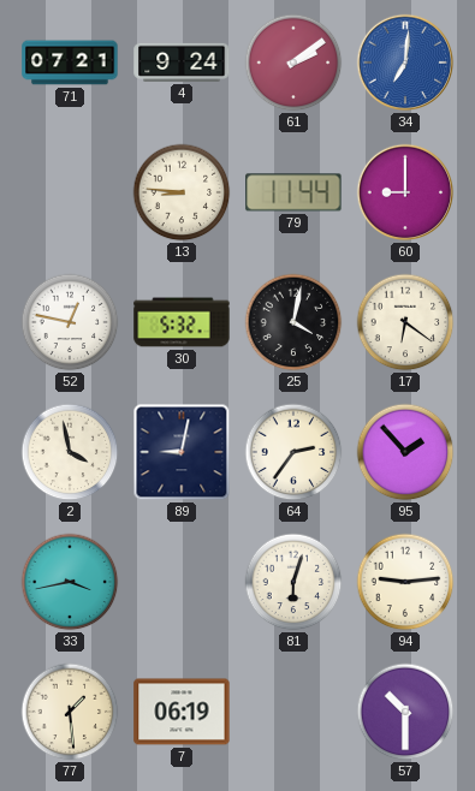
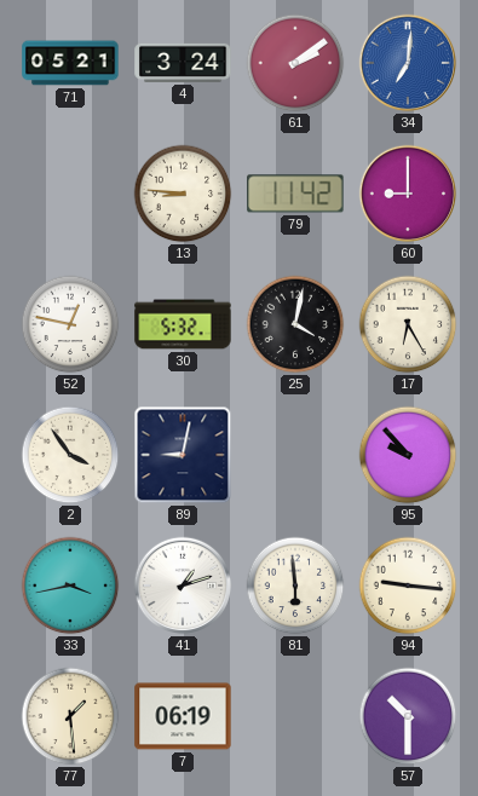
71: 07:21 -> 05:21 (70, 63)
4: 9:24 -> 3:24 (183, 63)
79: 11:44 -> 11:42 (295, 194)
17: 6:21 -> 6:25 (408, 324)
2: 3:58 -> 3:54 (70, 455)
64: 2:36 -> none (293, 452)
95: 1:53 -> 9:53 (408, 455)
41: none -> 1:12 (183, 586)
81: 6:03 -> 5:59 (295, 586)
94: 9:14 -> 9:16 (408, 586)
